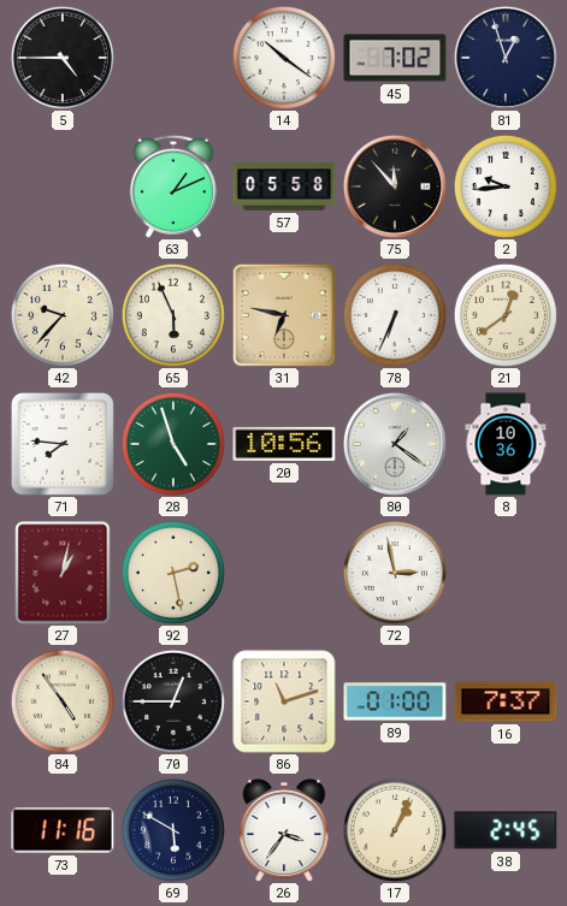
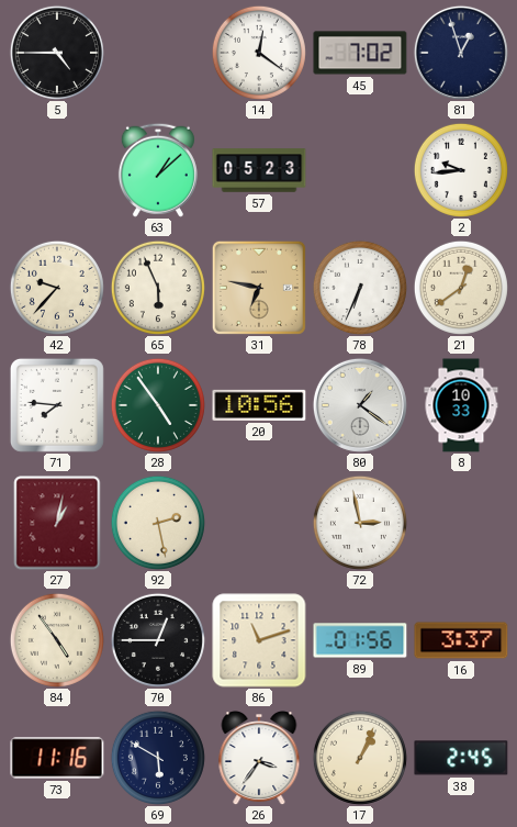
14: 10:21 -> 12:21 (259, 53)
63: 1:11 -> 1:08 (158, 170)
57: 05:58 -> 05:23 (259, 170)
75: 11:53 -> none (395, 186)
28: 4:57 -> 4:54 (158, 405)
8: 10:36 -> 10:33 (461, 405)
89: 01:00 -> 01:56 (360, 640)
16: 7:37 -> 3:37 (461, 640)
